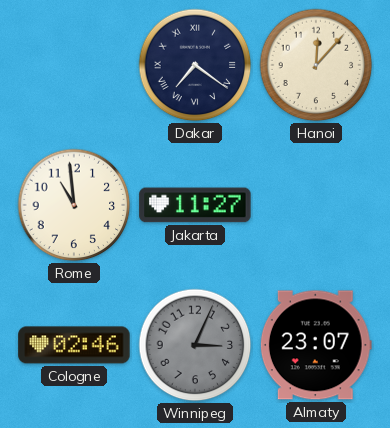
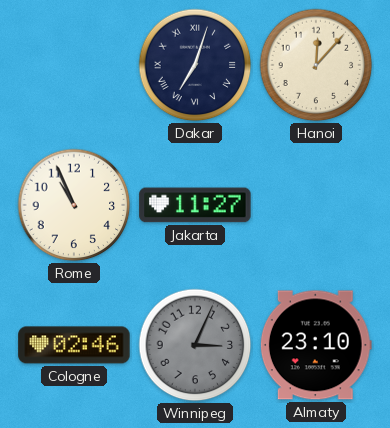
Dakar: 7:21 -> 7:03 (195, 65)
Rome: 10:59 -> 10:56 (74, 205)
Almaty: 23:07 -> 23:10 (316, 345)
